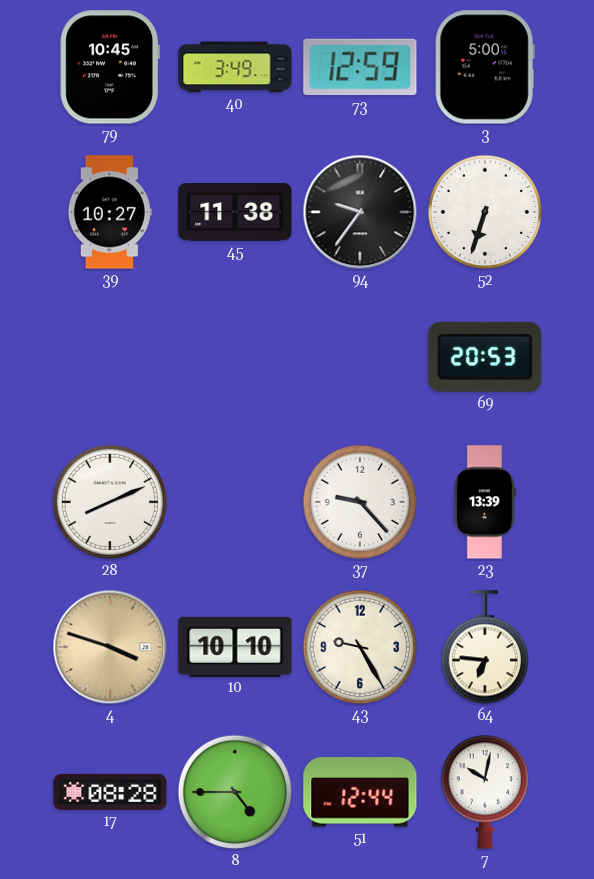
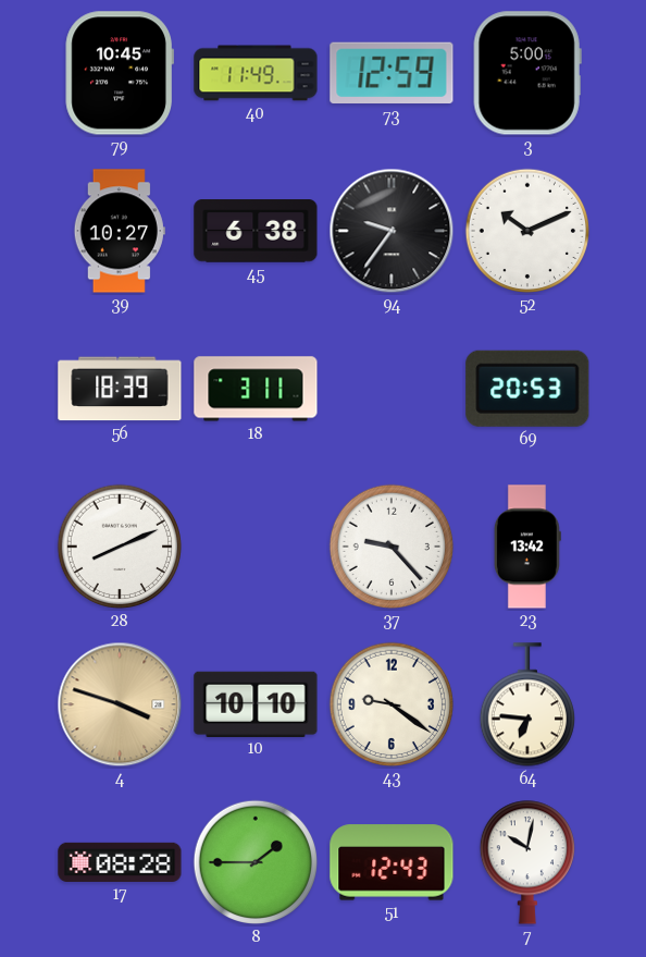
40: 3:49 -> 11:49 (256, 73)
45: 11:38 -> 6:38 (256, 231)
52: 6:33 -> 10:11 (527, 231)
56: none -> 18:39 (120, 389)
18: none -> 3:11 (256, 389)
23: 13:39 -> 13:42 (527, 547)
43: 9:25 -> 9:21 (392, 704)
8: 4:45 -> 1:45 (256, 862)
51: 12:44 -> 12:43 (392, 862)
